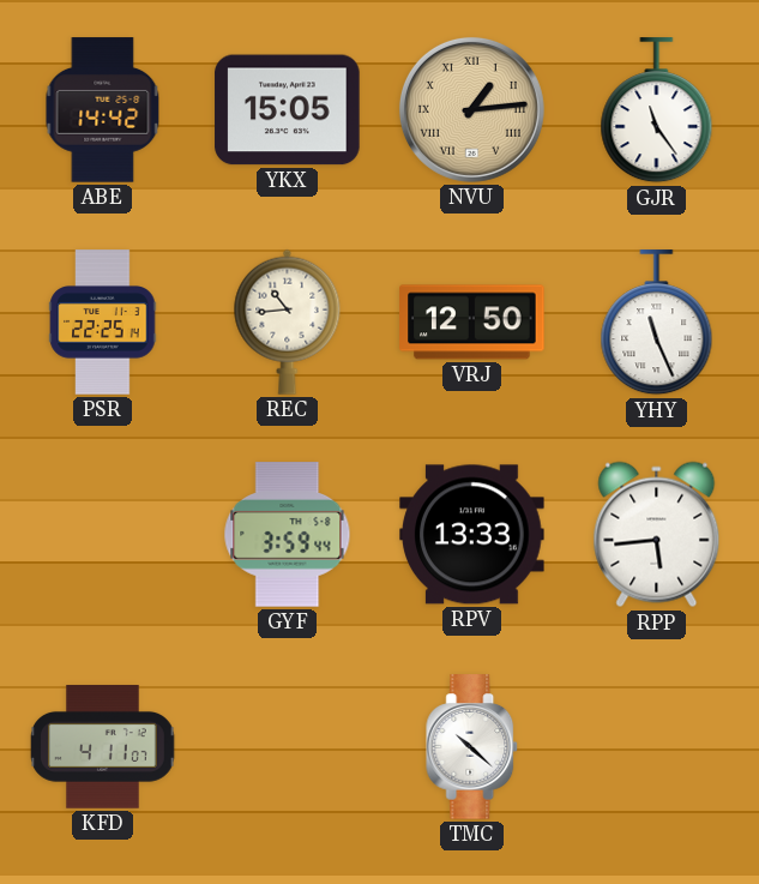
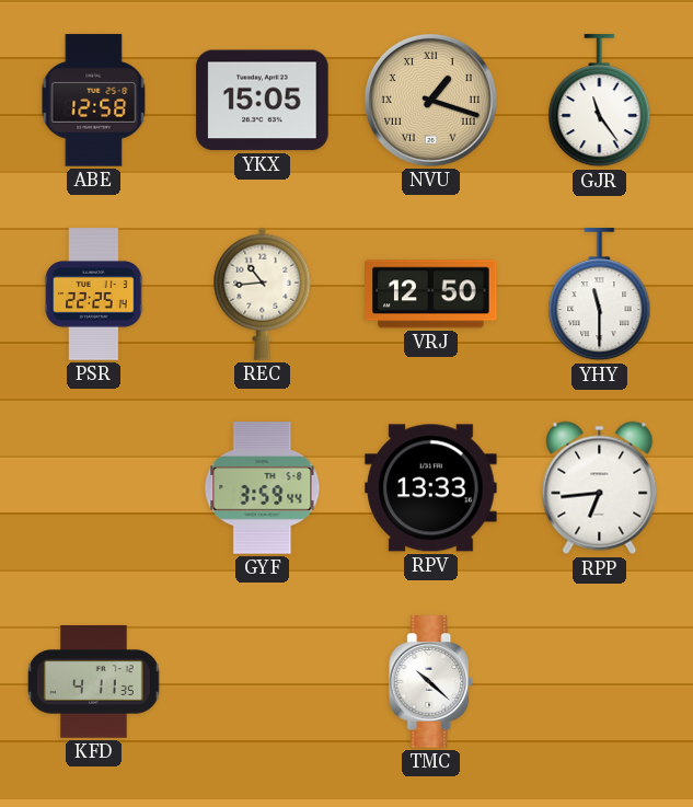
ABE: 14:42 -> 12:58 (94, 101)
NVU: 1:14 -> 1:18 (430, 100)
YHY: 11:26 -> 11:30 (600, 295)
RPP: 5:44 -> 6:44 (600, 488)
KFD: 4:11:07 -> 4:11:35 (94, 682)
